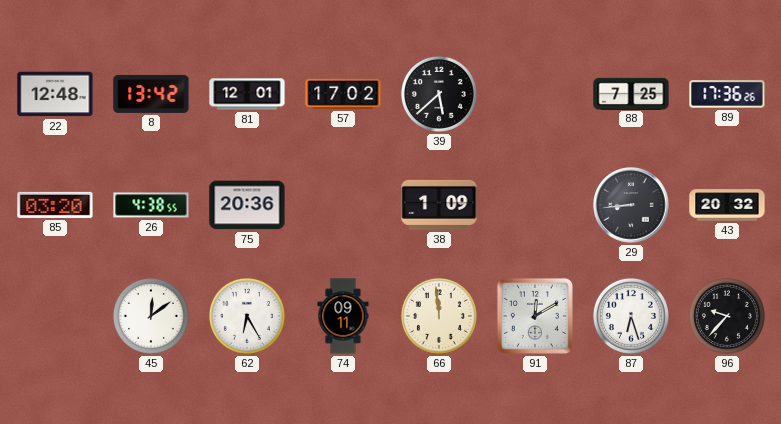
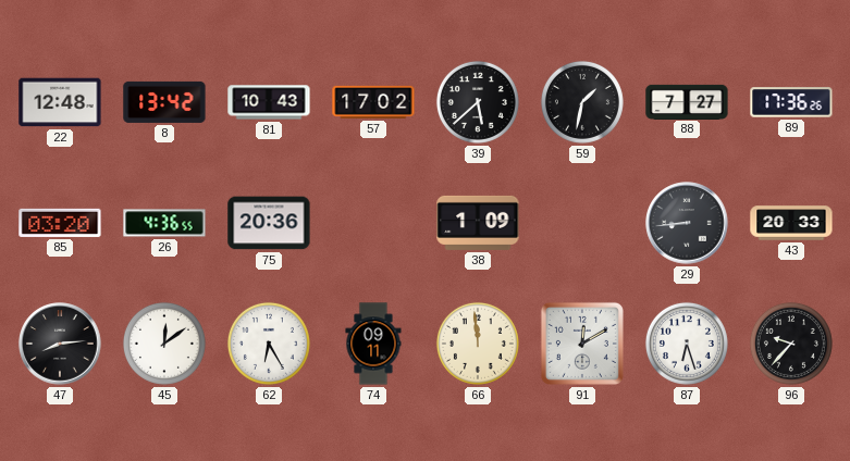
81: 12:01 -> 10:43 (269, 102)
59: none -> 1:32 (582, 102)
88: 7:25 -> 7:27 (687, 101)
26: 4:38 -> 4:36 (164, 223)
43: 20:32 -> 20:33 (791, 223)
47: none -> 8:14 (60, 344)
